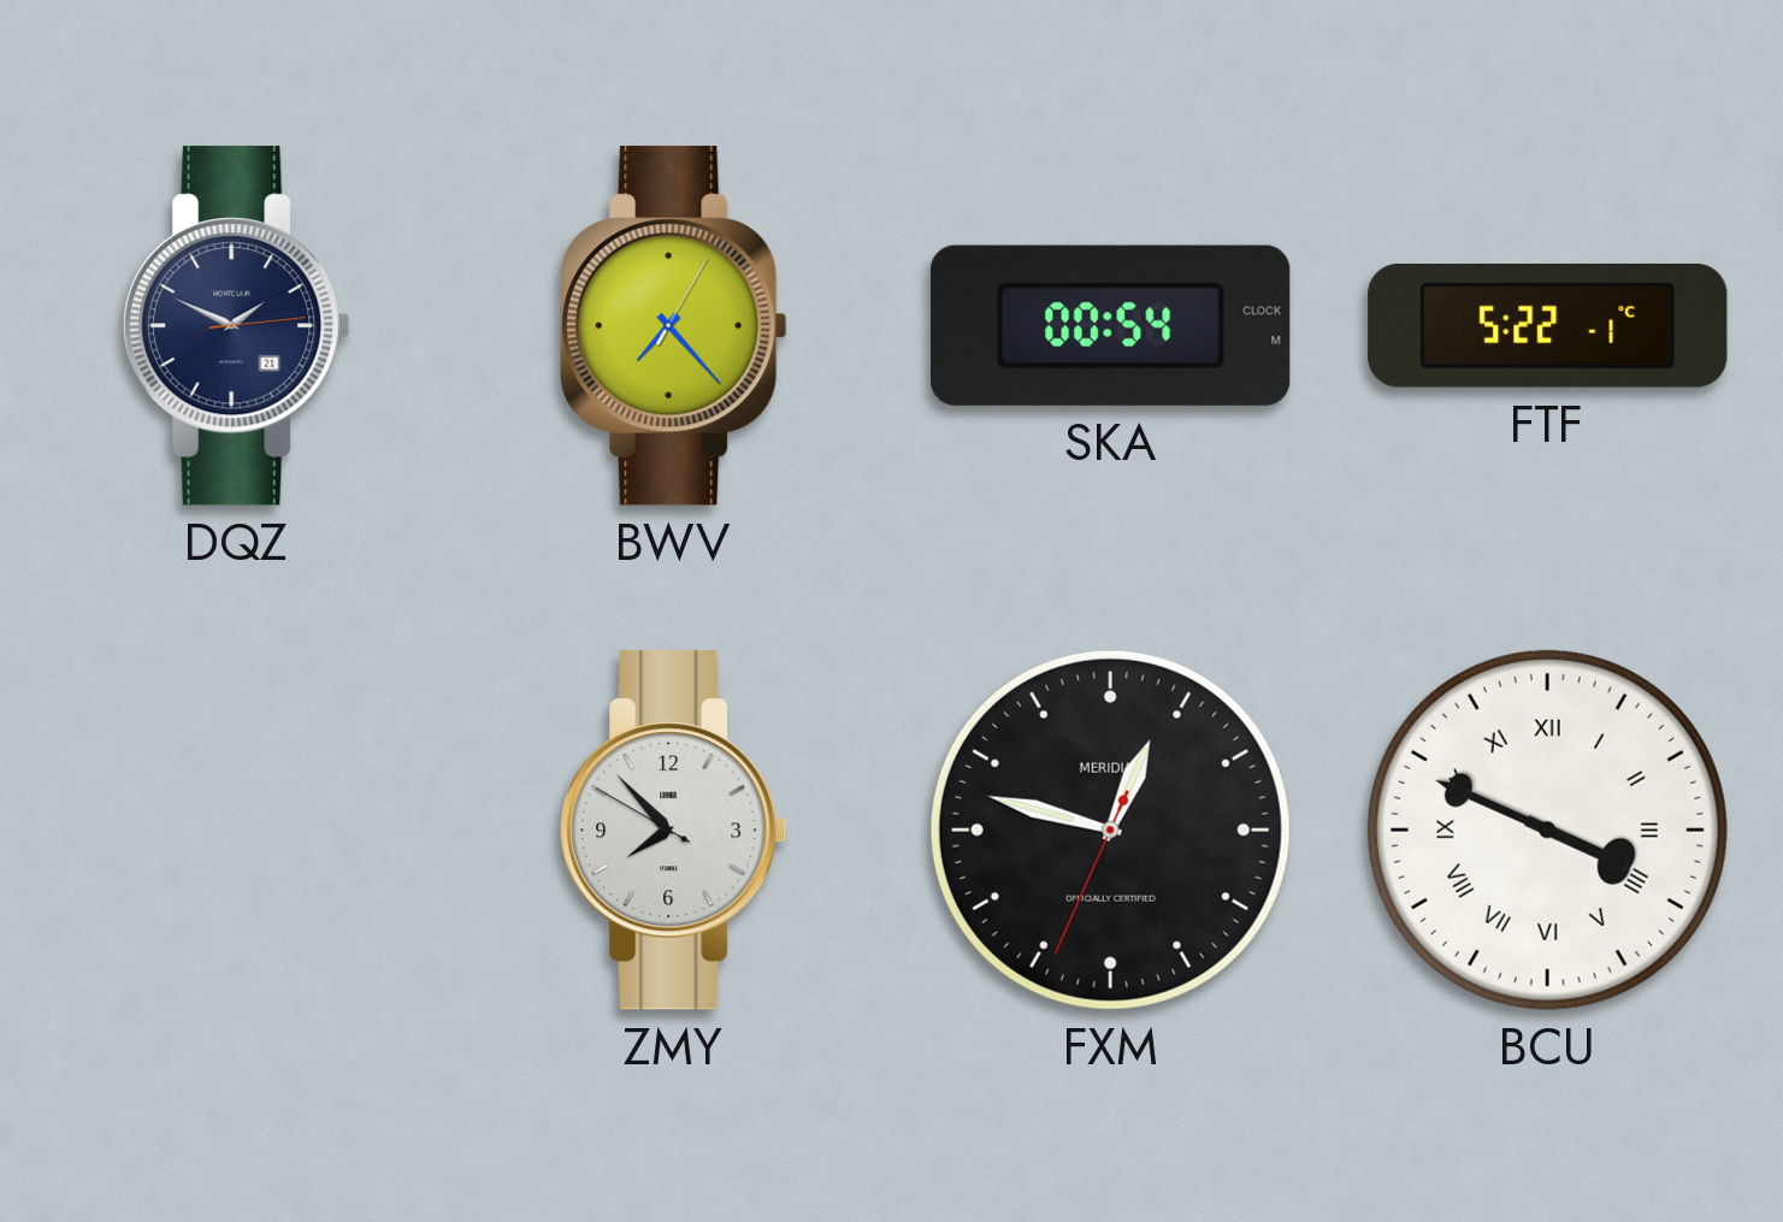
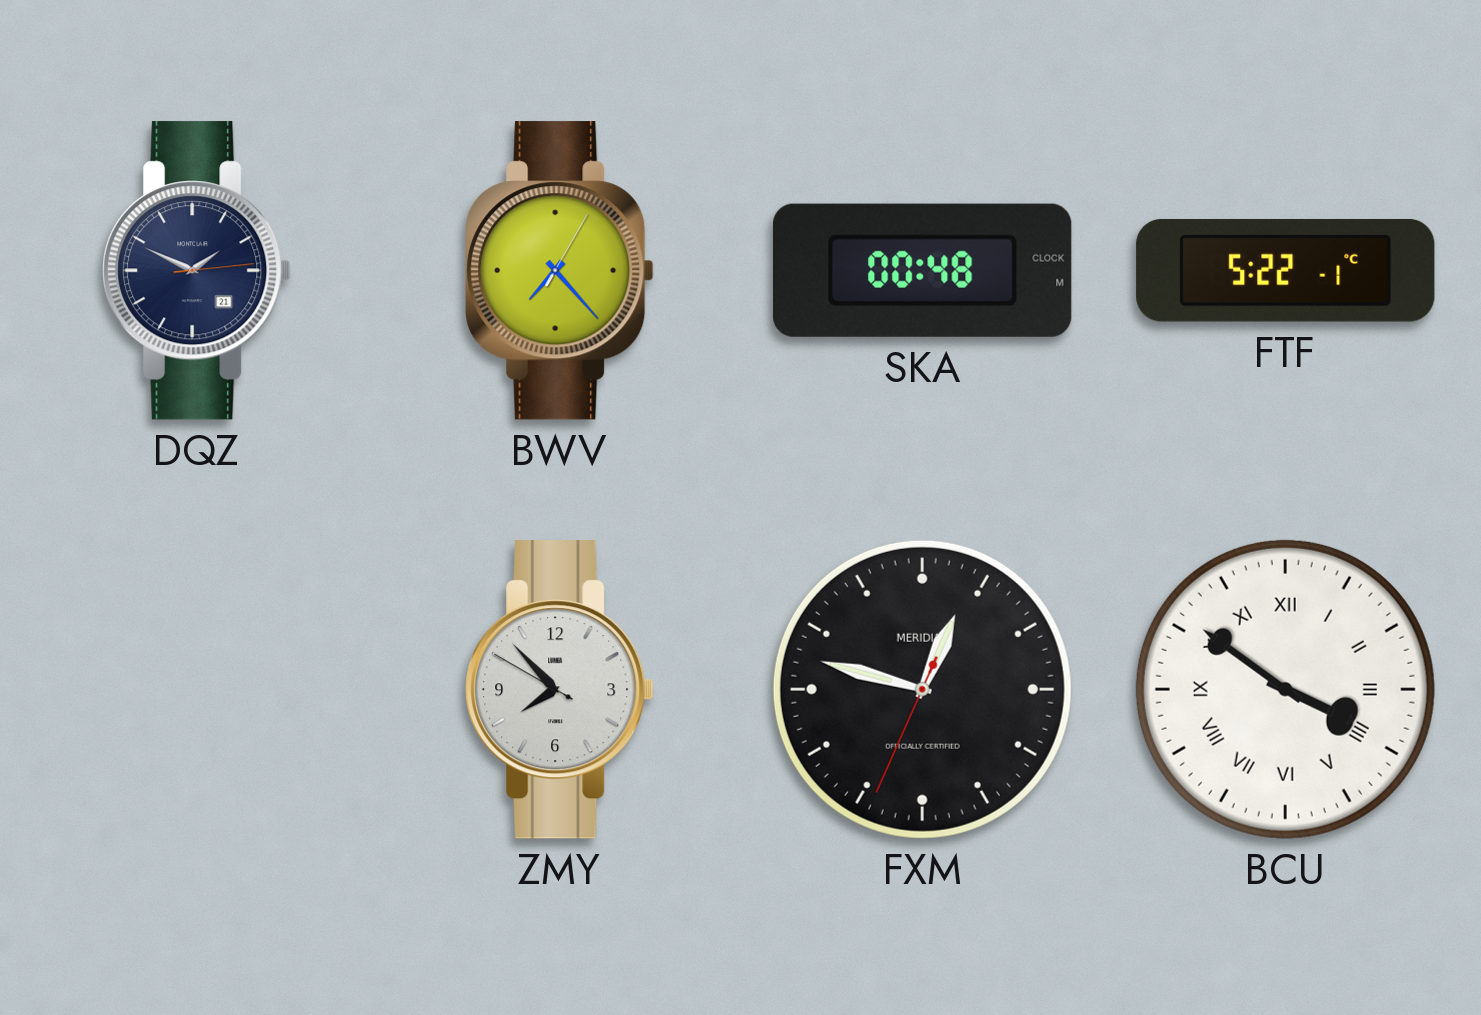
SKA: 00:54 -> 00:48 (923, 270)
BCU: 3:49 -> 3:51 (1285, 689)
